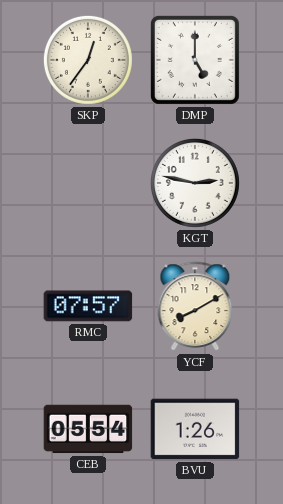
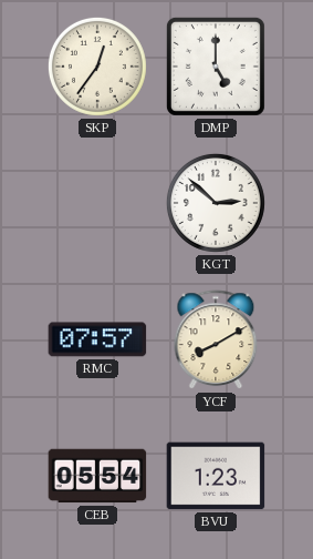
KGT: 2:47 -> 2:52 (216, 203)
BVU: 1:26 -> 1:23 (216, 476)
